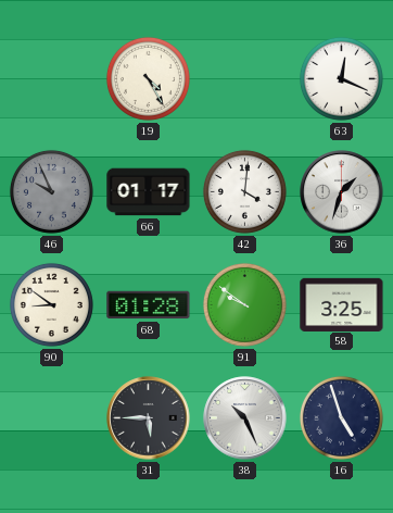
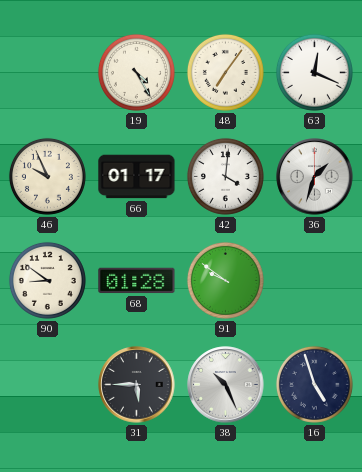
48: none -> 7:06 (225, 72)
46 dial: grey -> cream (47, 176)
58: 3:25 -> none (342, 304)
